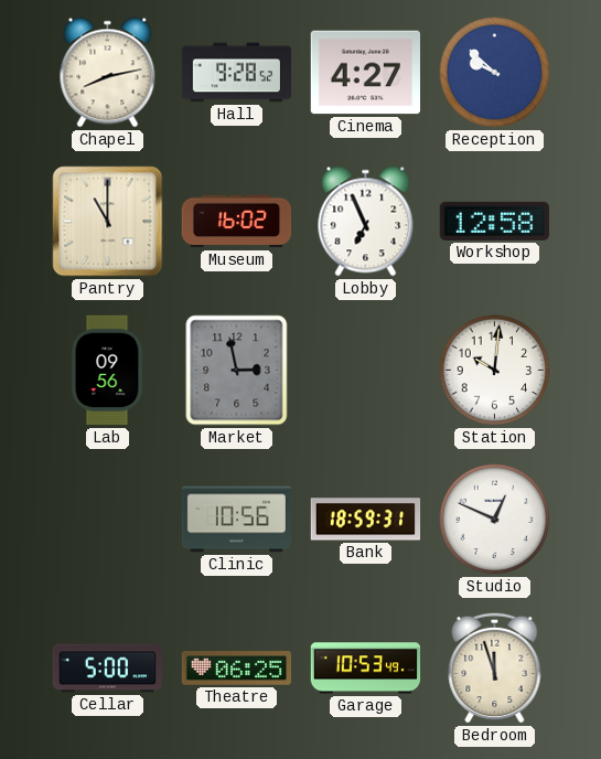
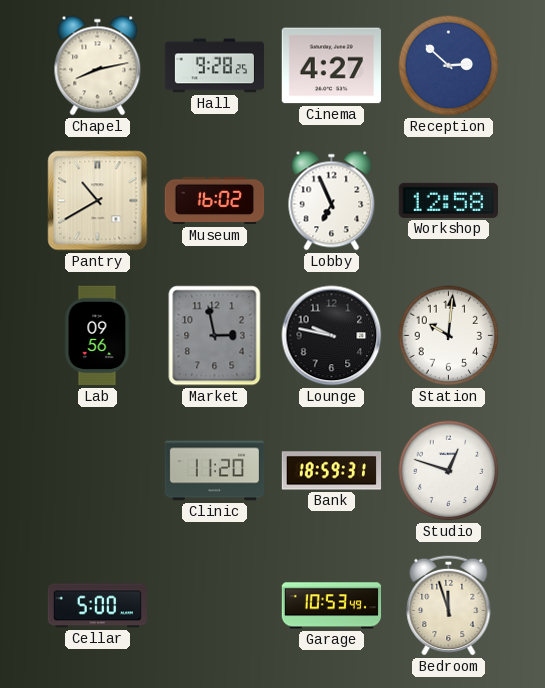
Hall: 9:28:52 -> 9:28:25 (215, 66)
Reception: 9:52 -> 2:52 (449, 66)
Pantry: 11:00 -> 10:40 (98, 201)
Lounge: none -> 9:47 (332, 336)
Clinic: 10:56 -> 11:20 (215, 471)
Studio: 12:49 -> 12:48 (449, 471)
Theatre: 06:25 -> none (236, 669)
